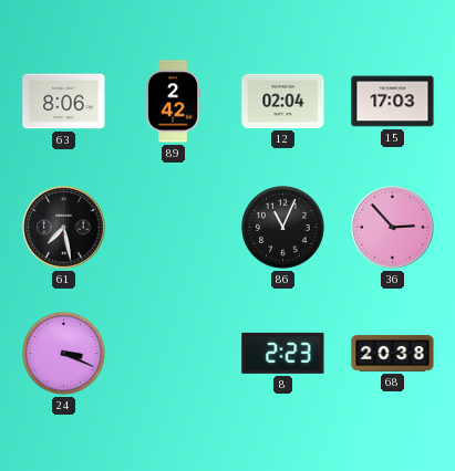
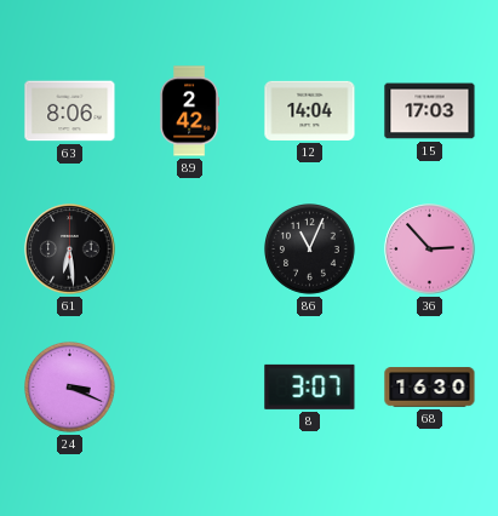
12: 02:04 -> 14:04 (310, 110)
61: 7:28 -> 6:29 (70, 250)
8: 2:23 -> 3:07 (310, 386)
68: 20:38 -> 16:30 (430, 388)
